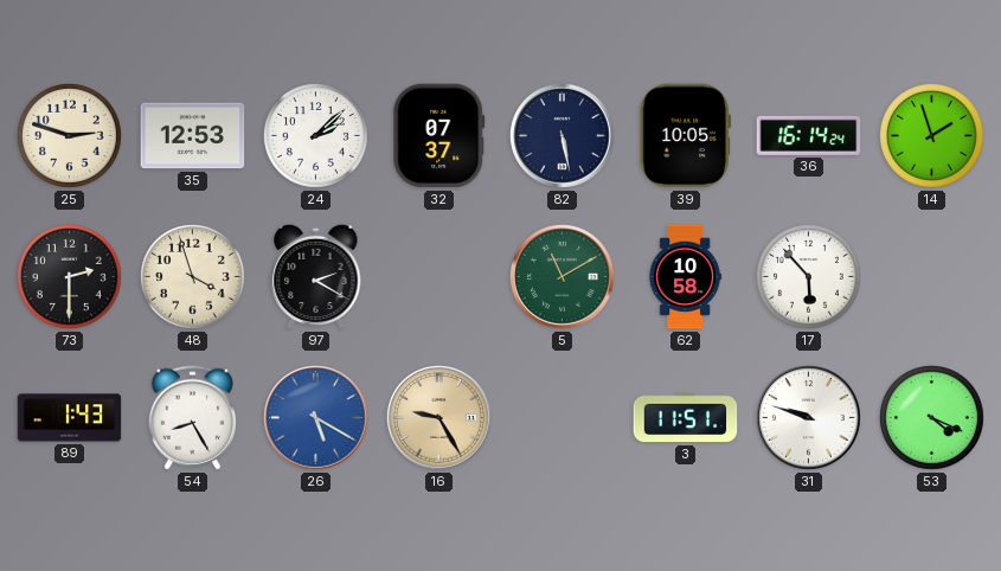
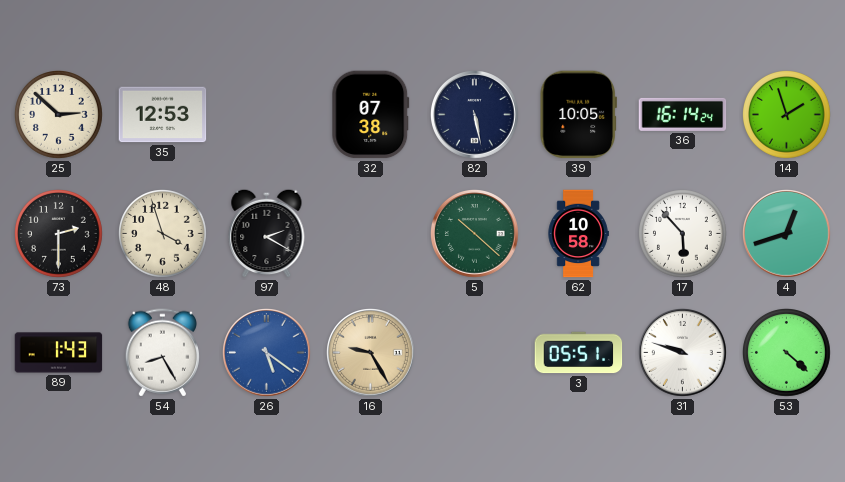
25: 2:48 -> 2:52 (59, 115)
24: 2:08 -> none (316, 136)
32: 07:37 -> 07:38 (371, 115)
5: 11:10 -> 10:22 (475, 234)
4: none -> 12:42 (787, 234)
26: 5:20 -> 5:21 (267, 353)
3: 11:51 -> 05:51 (579, 353)
53: 4:19 -> 4:22 (787, 353)
